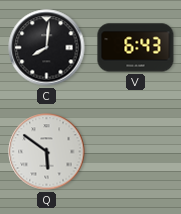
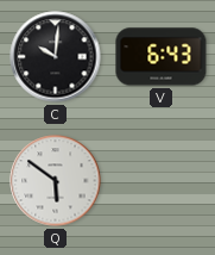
C: 8:01 -> 10:01 (56, 57)
